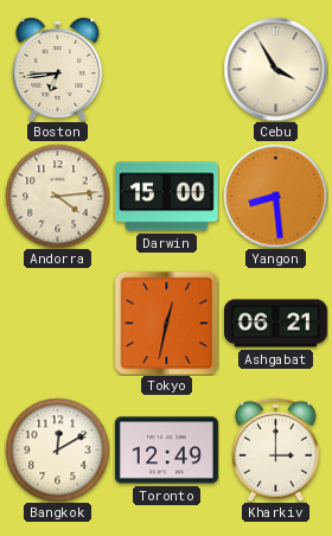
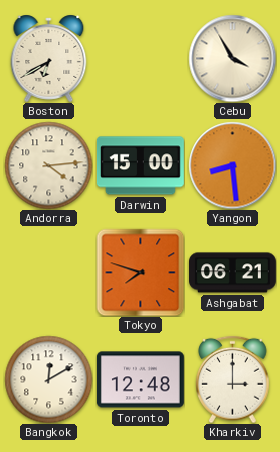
Boston: 6:44 -> 6:40 (49, 58)
Tokyo: 12:32 -> 7:48 (140, 272)
Toronto: 12:49 -> 12:48 (140, 380)
